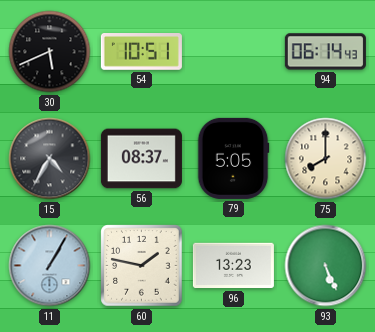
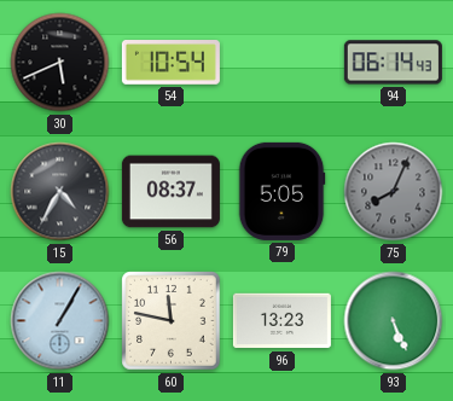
54: 10:51 -> 10:54 (170, 63)
75: 8:00 -> 8:04 (394, 192)
75 dial: cream -> grey (394, 192)
60: 1:47 -> 11:47 (172, 321)
